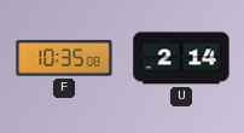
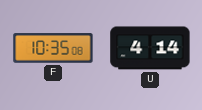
U: 2:14 -> 4:14 (150, 48)
